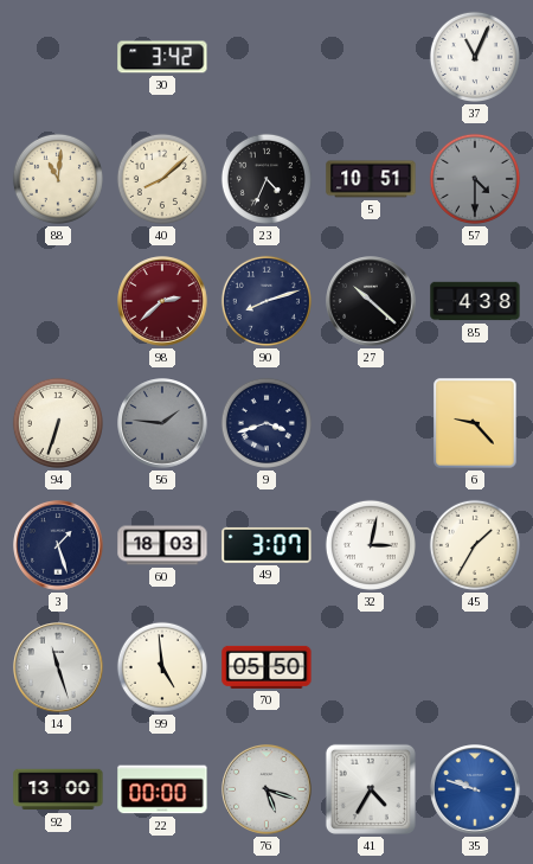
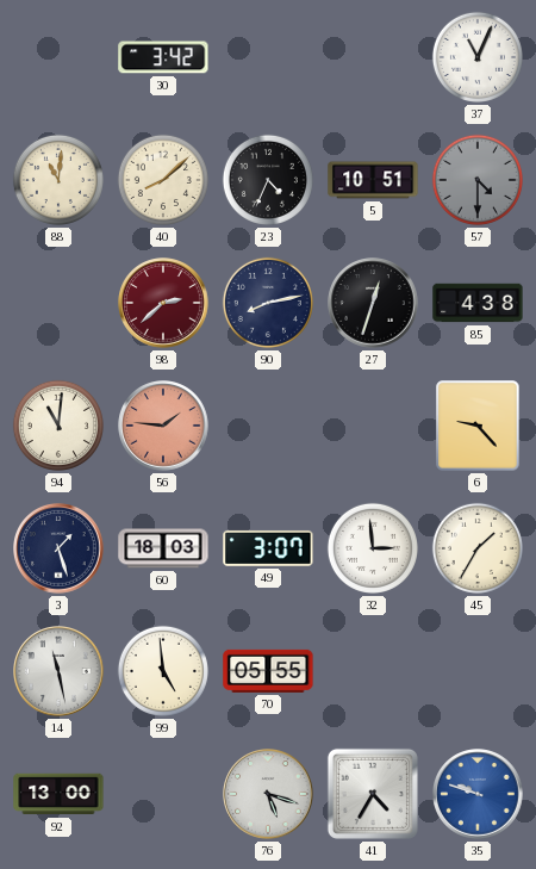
90: 8:12 -> 8:13 (268, 303)
27: 10:22 -> 12:33 (373, 303)
94: 6:33 -> 11:01 (58, 426)
56 dial: grey -> salmon (163, 426)
9: 3:42 -> none (266, 423)
32: 3:02 -> 2:59 (373, 548)
14: 11:27 -> 11:28 (58, 671)
70: 05:50 -> 05:55 (268, 671)
22: 00:00 -> none (162, 789)
